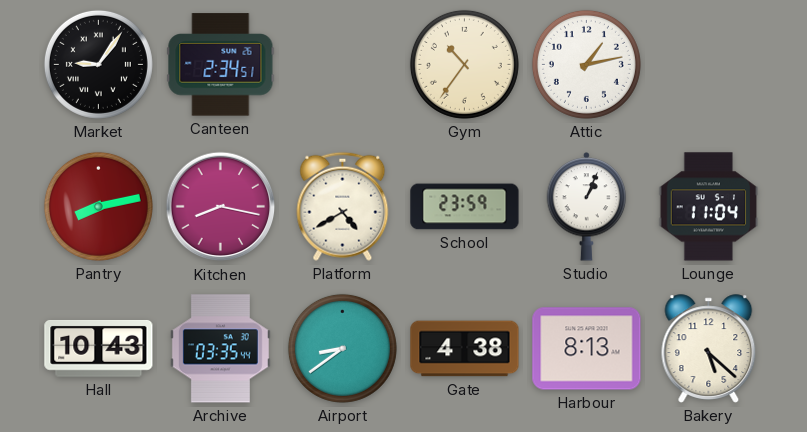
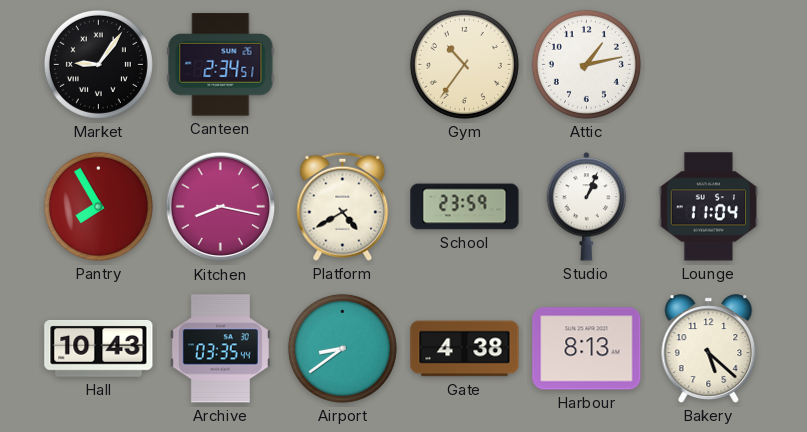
Pantry: 8:13 -> 7:55 (98, 206)
